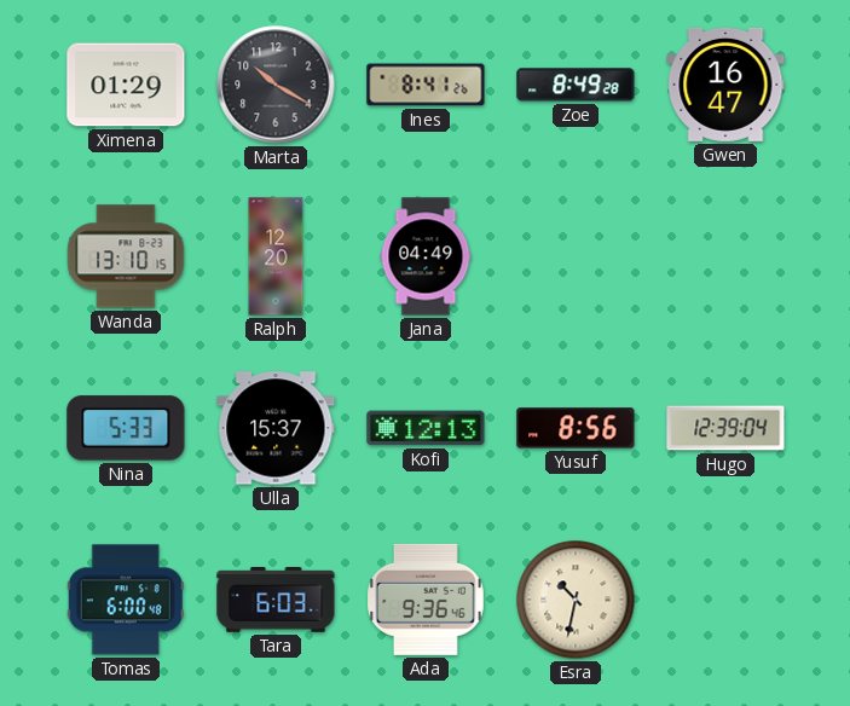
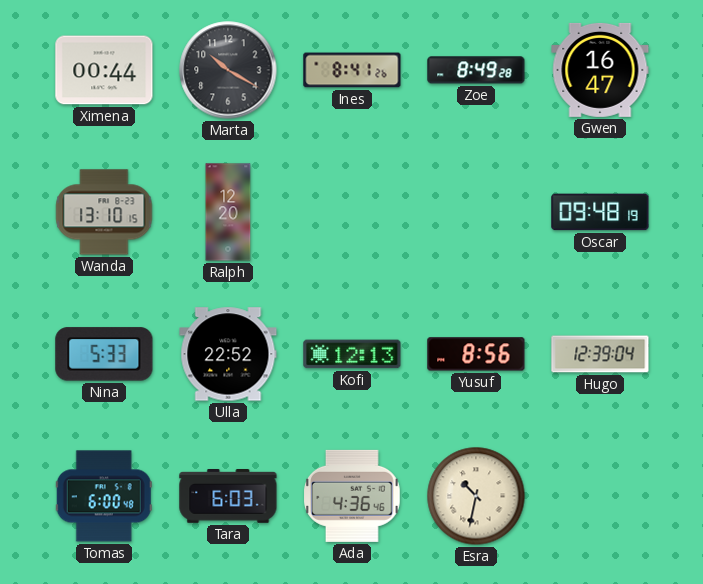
Ximena: 01:29 -> 00:44 (104, 70)
Jana: 04:49 -> none (426, 256)
Oscar: none -> 09:48 (600, 212)
Ulla: 15:37 -> 22:52 (228, 354)
Ada: 9:36 -> 4:36 (352, 496)
